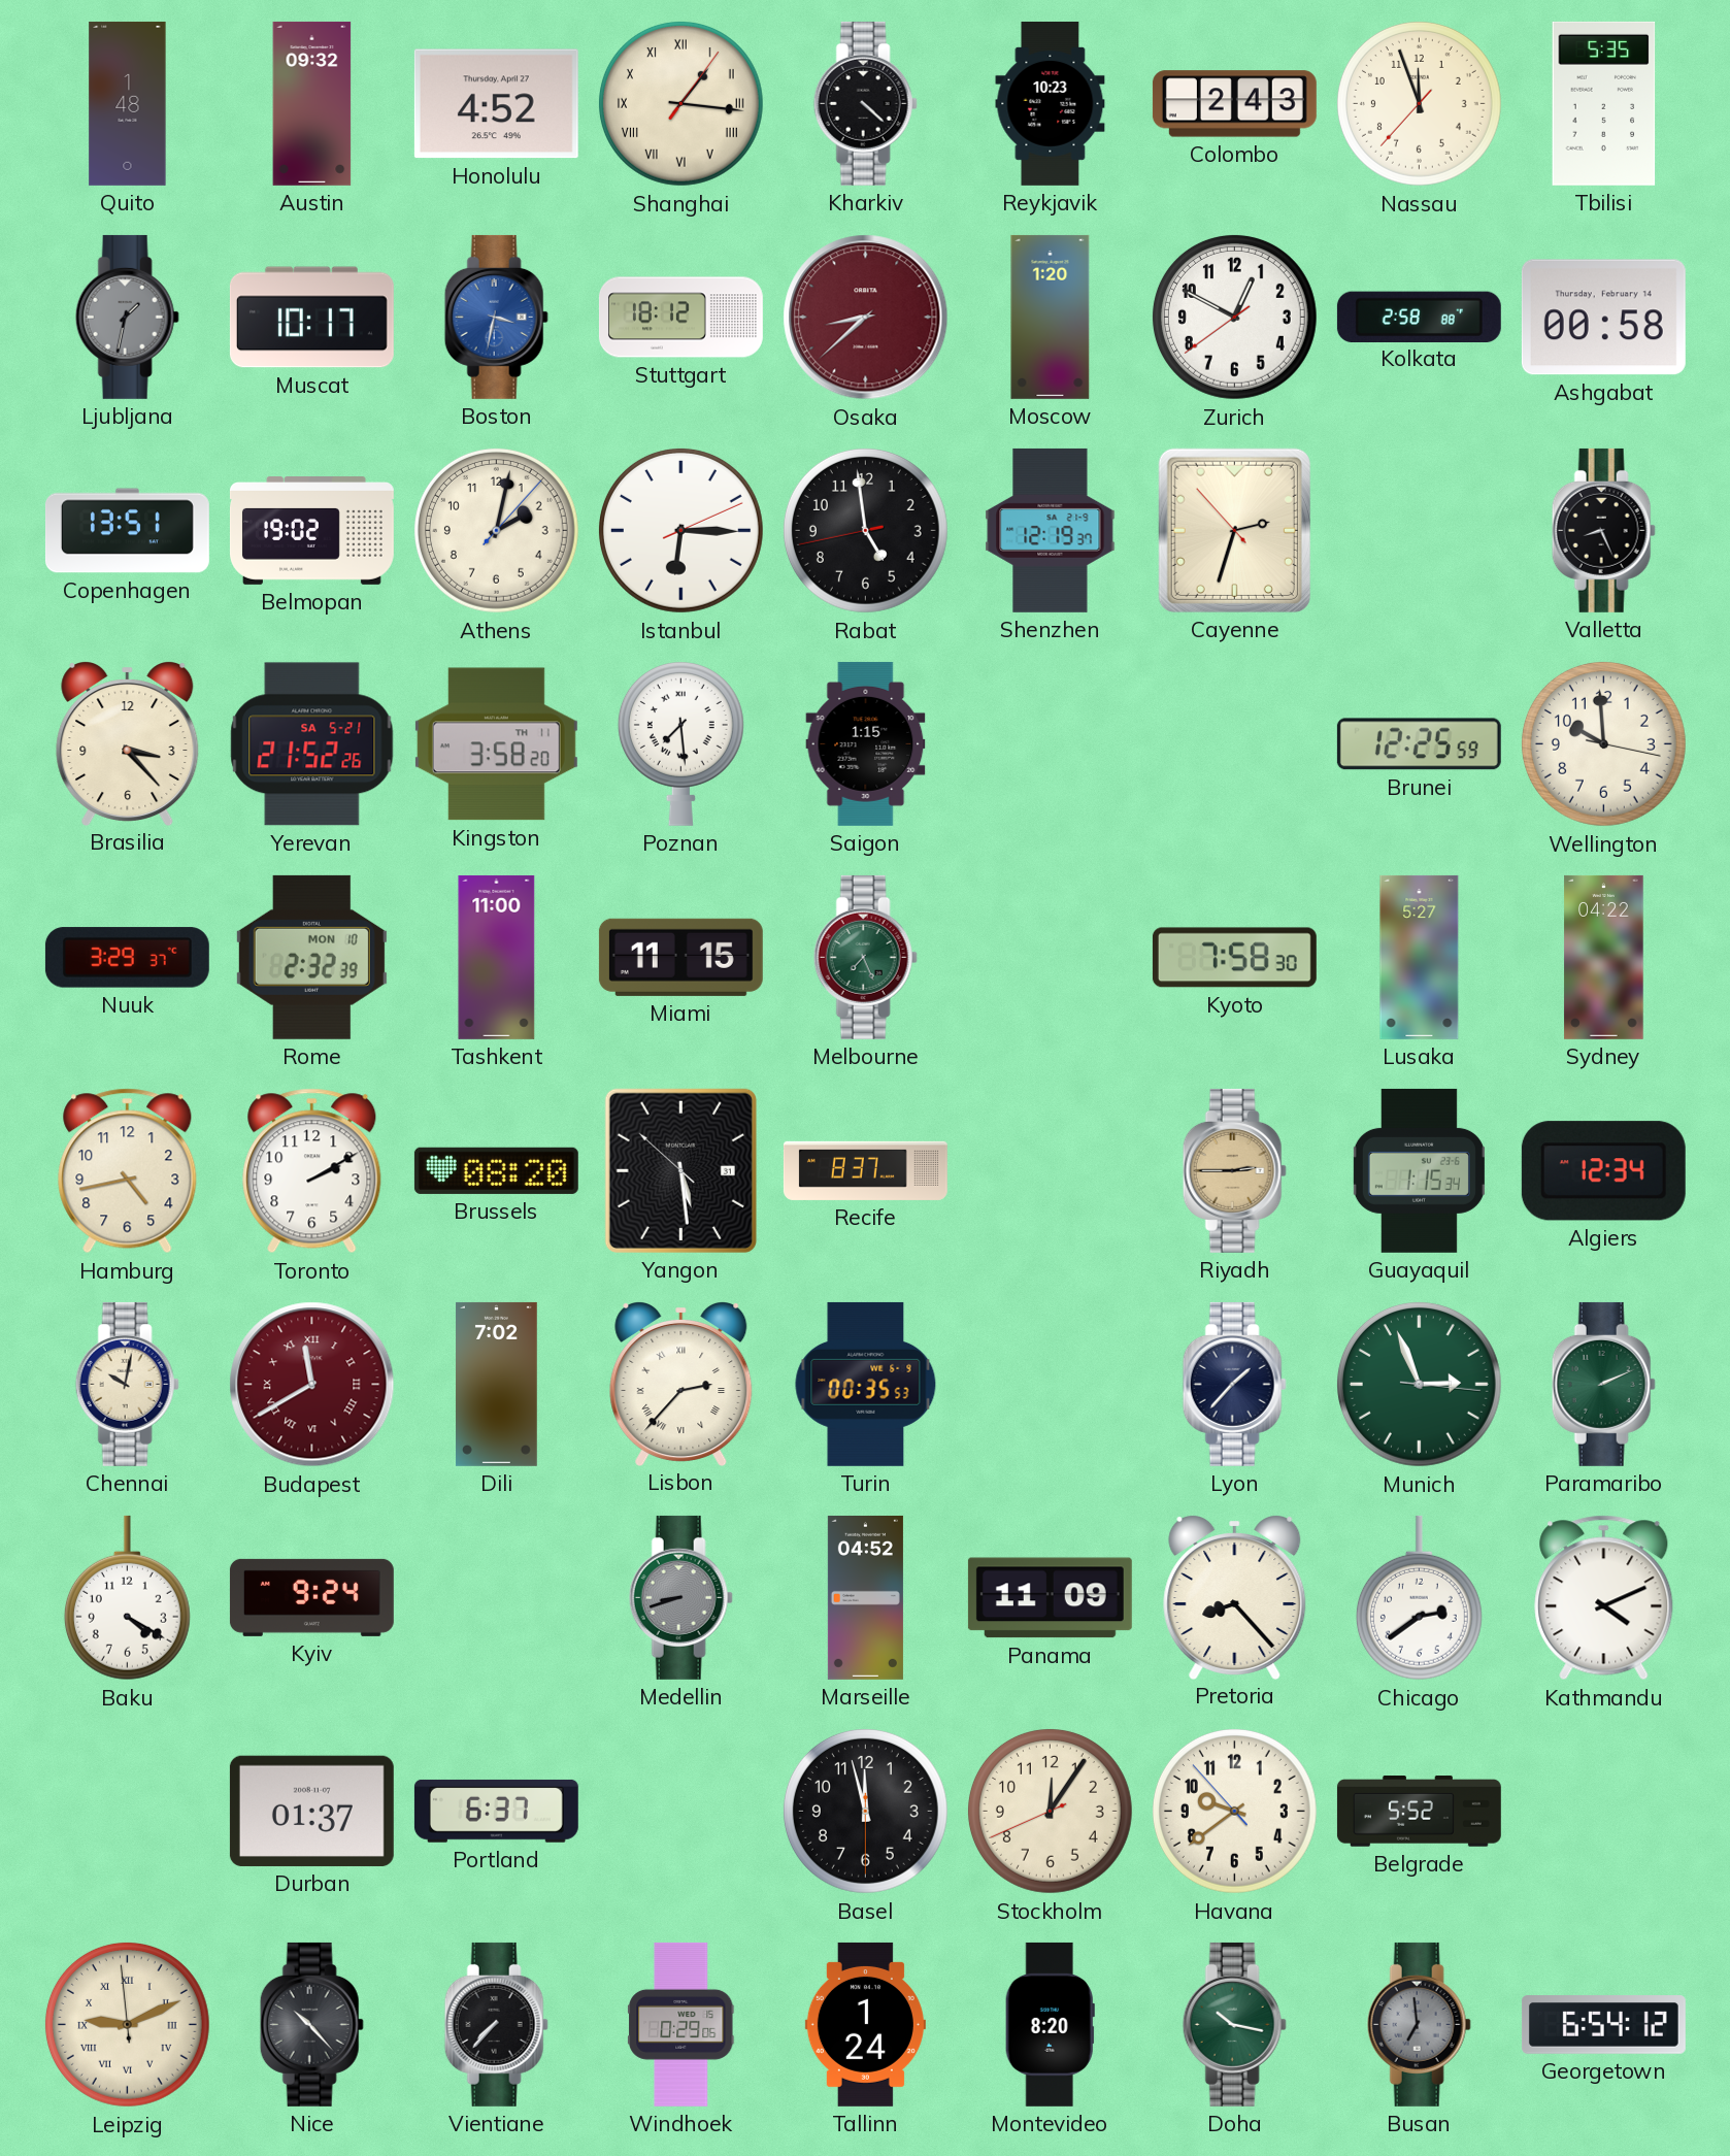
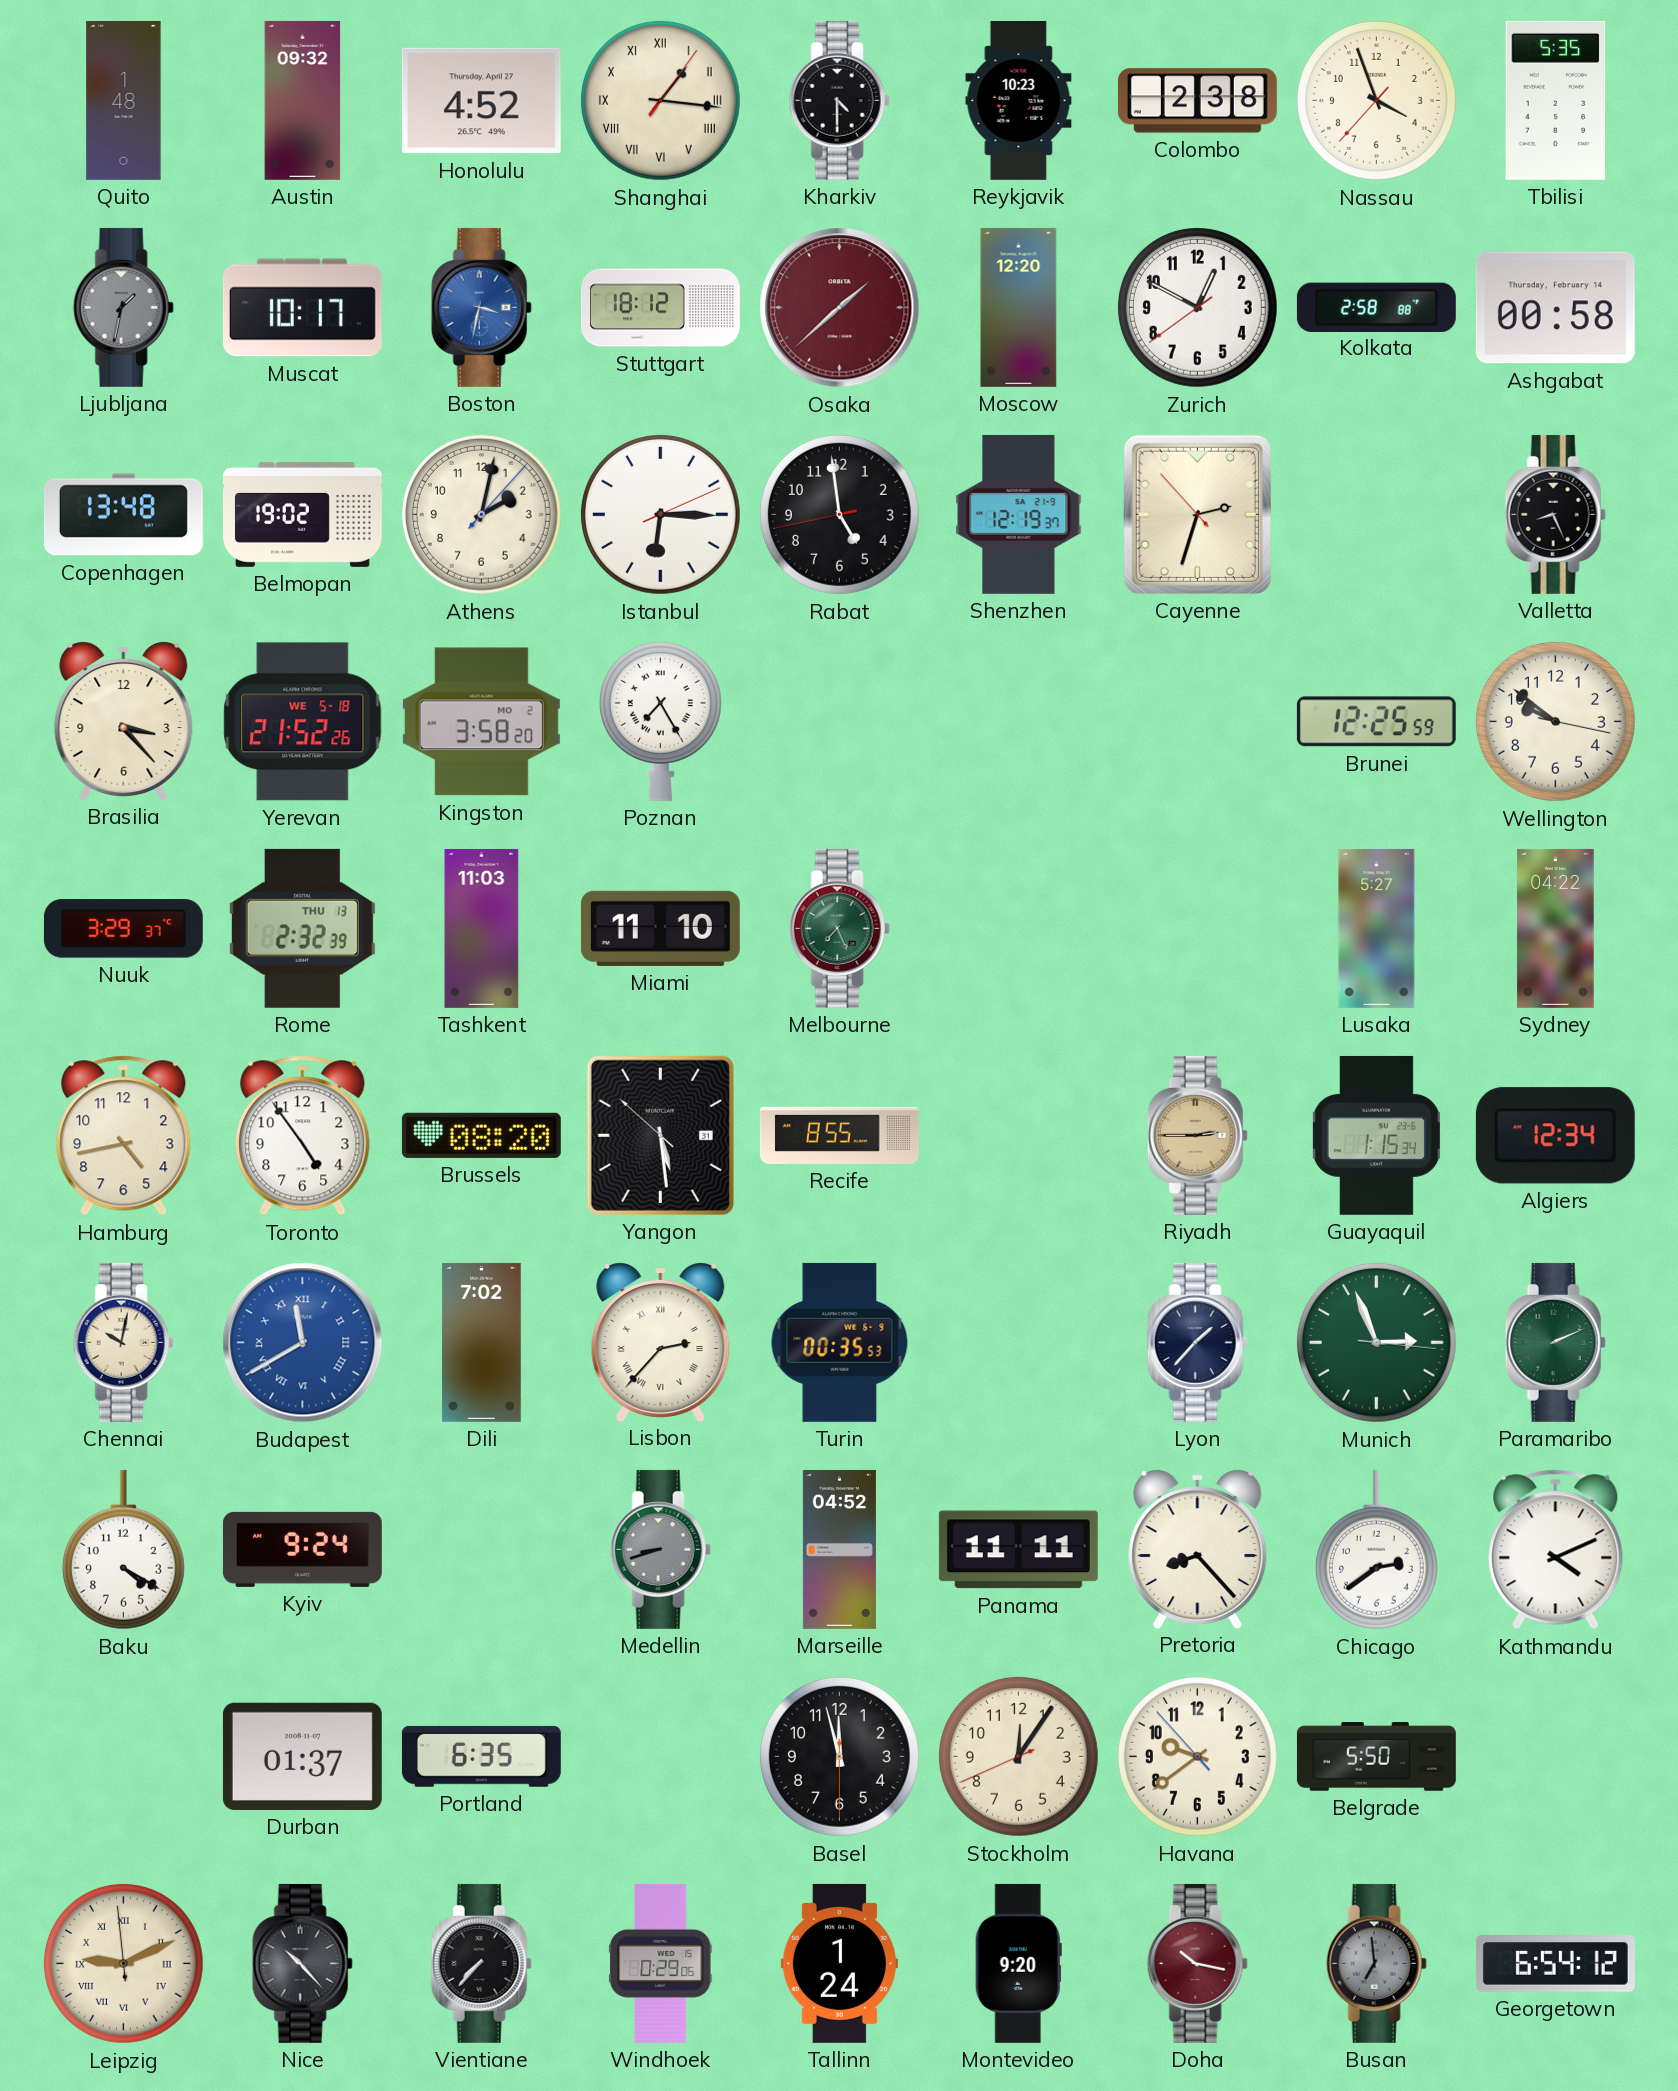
Kharkiv: 4:22 -> 4:30 (839, 100)
Colombo: 2:43 -> 2:38 (1197, 101)
Nassau: 11:56 -> 3:56 (1376, 100)
Osaka: 8:38 -> 1:38 (840, 308)
Moscow: 1:20 -> 12:20 (1019, 307)
Copenhagen: 13:51 -> 13:48 (123, 515)
Yerevan date: SA 5-21 -> WE 5-18 (303, 722)
Kingston date: TH 11 -> MO 2 (481, 722)
Poznan: 7:29 -> 7:25 (660, 722)
Saigon: 1:15 -> none (866, 743)
Wellington: 9:59 -> 9:51 (1555, 721)
Rome date: MON 10 -> THU 13 (302, 928)
Tashkent: 11:00 -> 11:03 (482, 928)
Miami: 11:15 -> 11:10 (660, 928)
Kyoto: 7:58 -> none (1234, 958)
Toronto: 2:10 -> 4:54 (303, 1136)
Recife: 8:37 -> 8:55 (839, 1135)
Budapest dial: burgundy -> blue (303, 1343)
Panama: 11:09 -> 11:11 (1018, 1550)
Portland: 6:37 -> 6:35 (481, 1756)
Belgrade: 5:52 -> 5:50 (1376, 1757)
Montevideo: 8:20 -> 9:20 (1018, 1963)
Doha dial: green -> burgundy (1197, 1963)
